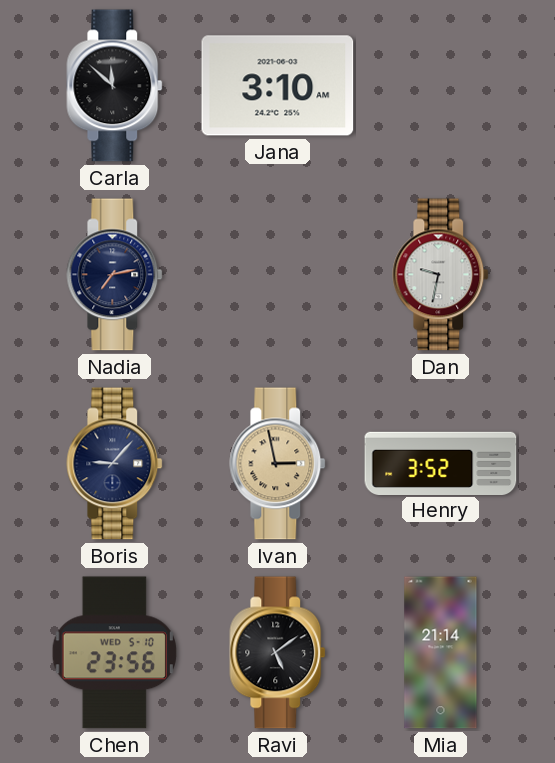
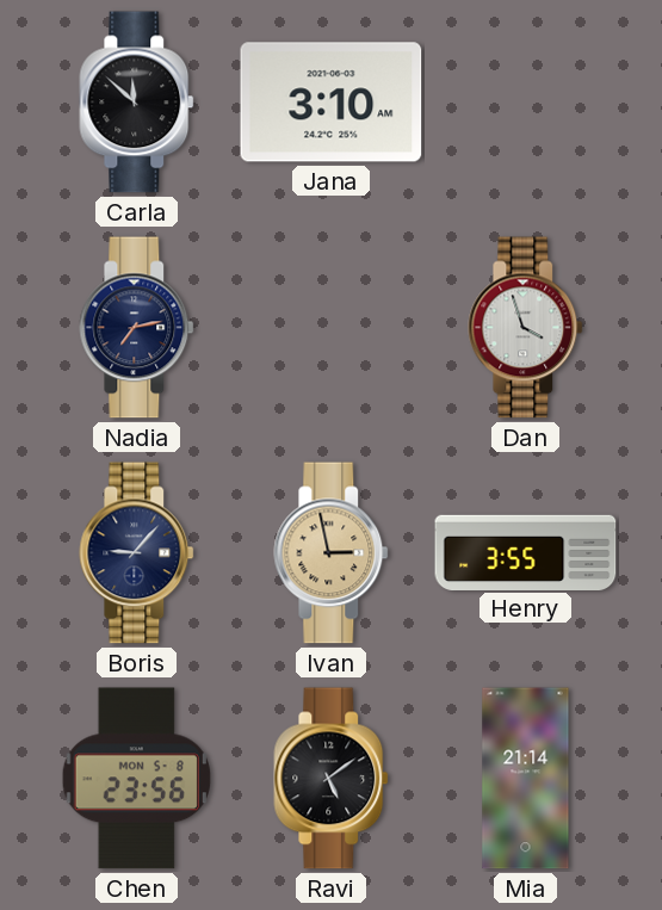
Dan: 9:32 -> 3:57 (526, 328)
Henry: 3:52 -> 3:55 (526, 552)
Chen date: WED 5-10 -> MON 5-8 (136, 779)
